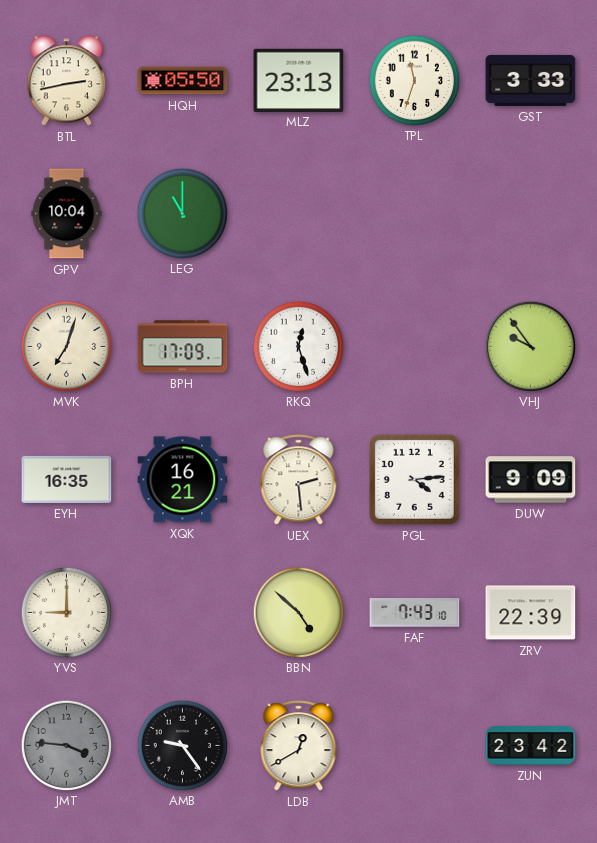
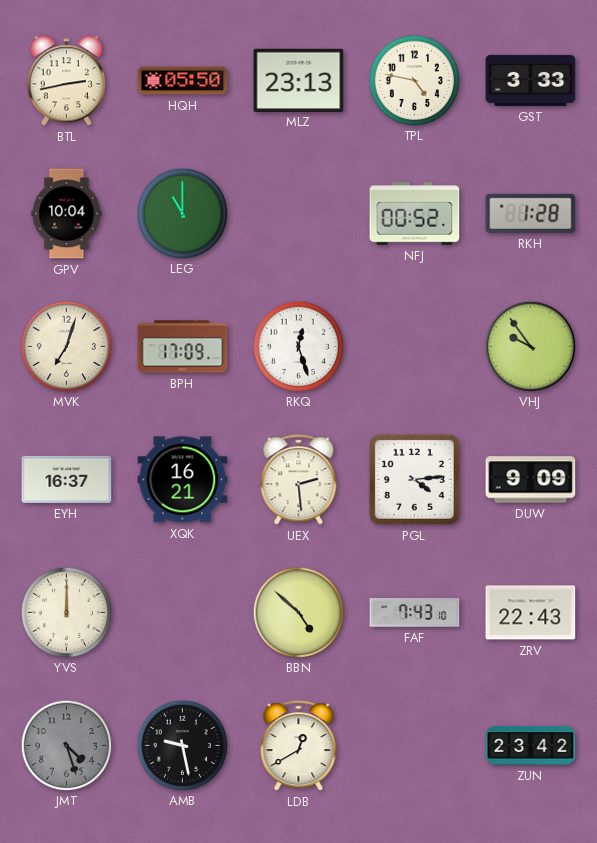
TPL: 11:33 -> 4:47 (414, 80)
NFJ: none -> 00:52 (415, 214)
RKH: none -> 1:28 (531, 213)
EYH: 16:35 -> 16:37 (67, 479)
YVS: 9:00 -> 12:00 (66, 612)
ZRV: 22:39 -> 22:43 (531, 613)
JMT: 3:46 -> 4:27 (66, 745)
AMB: 9:24 -> 9:28 (182, 745)
